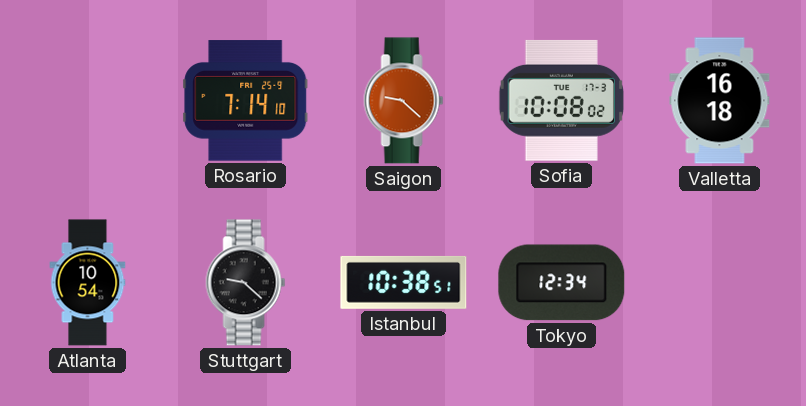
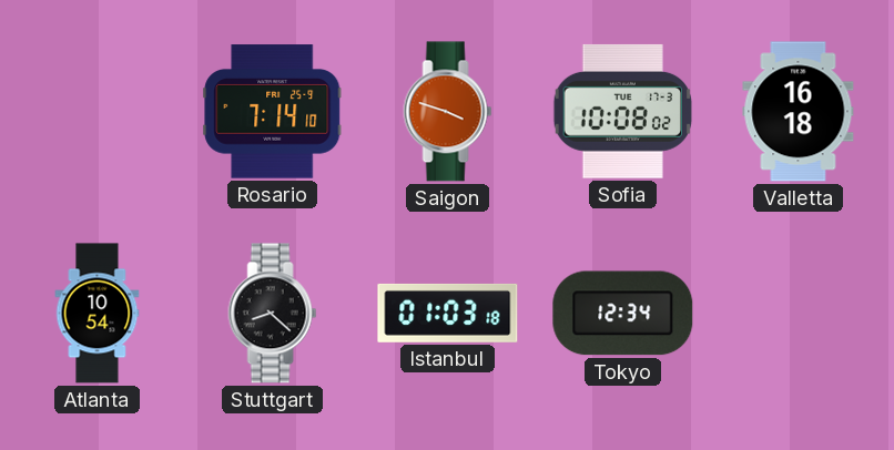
Saigon: 9:22 -> 3:48 (448, 112)
Stuttgart: 9:22 -> 8:22 (273, 314)
Istanbul: 10:38 -> 01:03 (448, 313)
